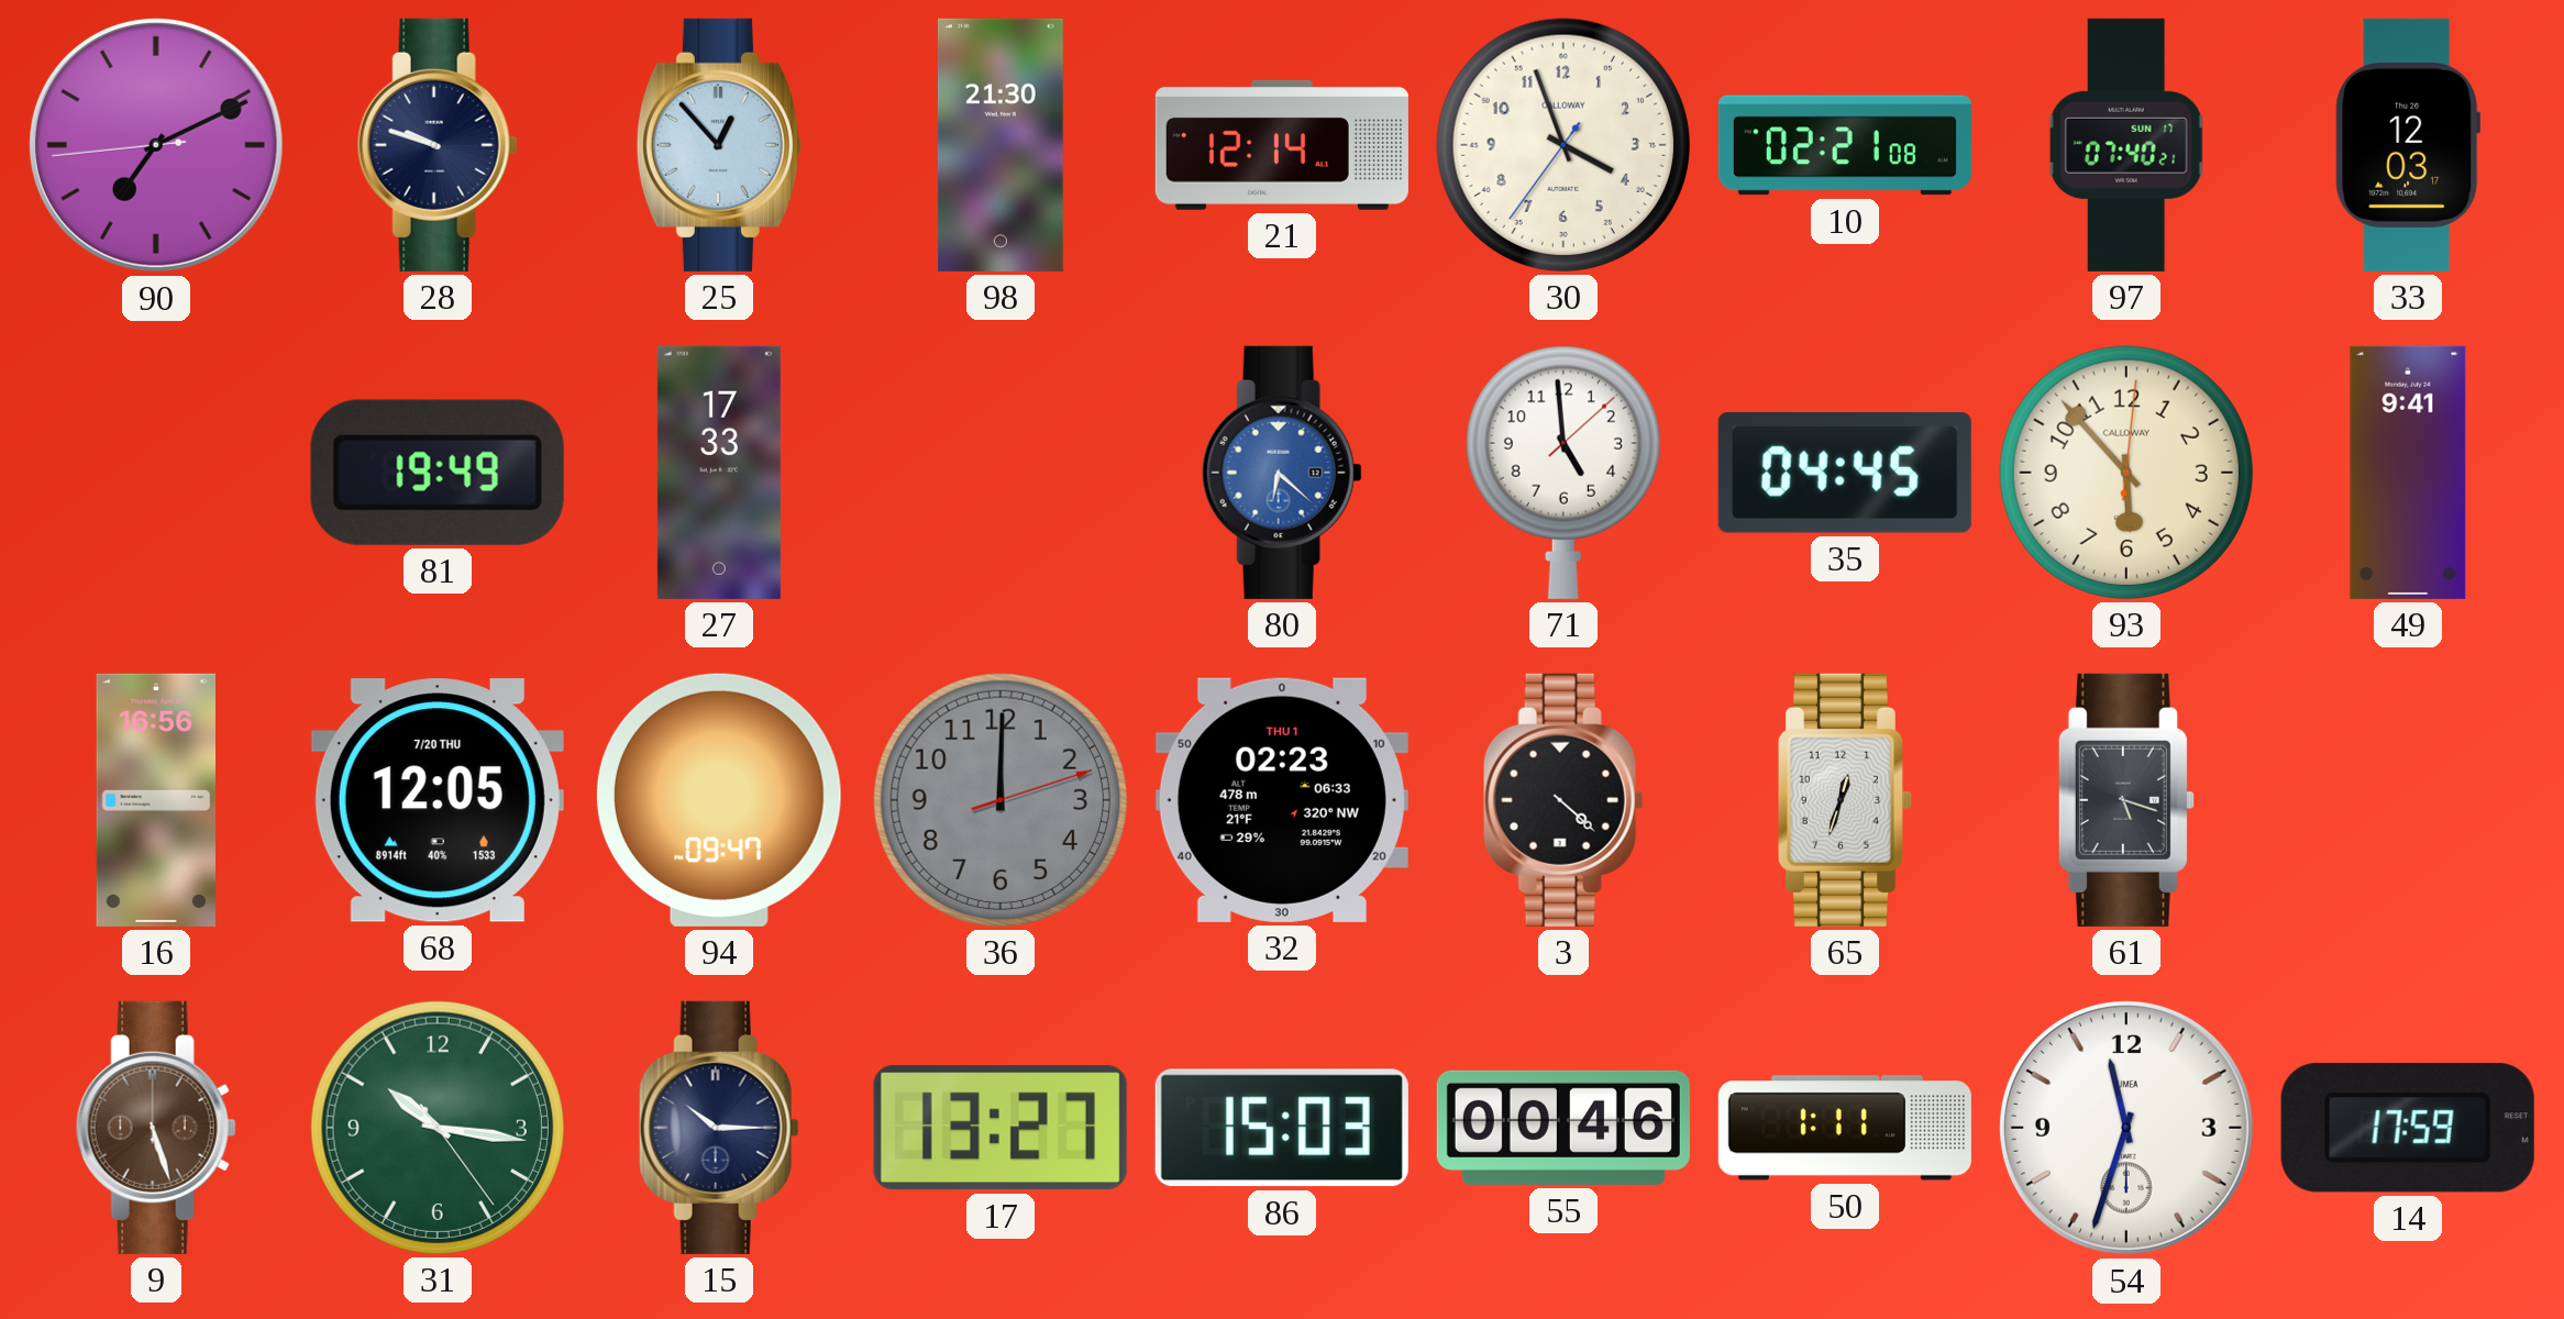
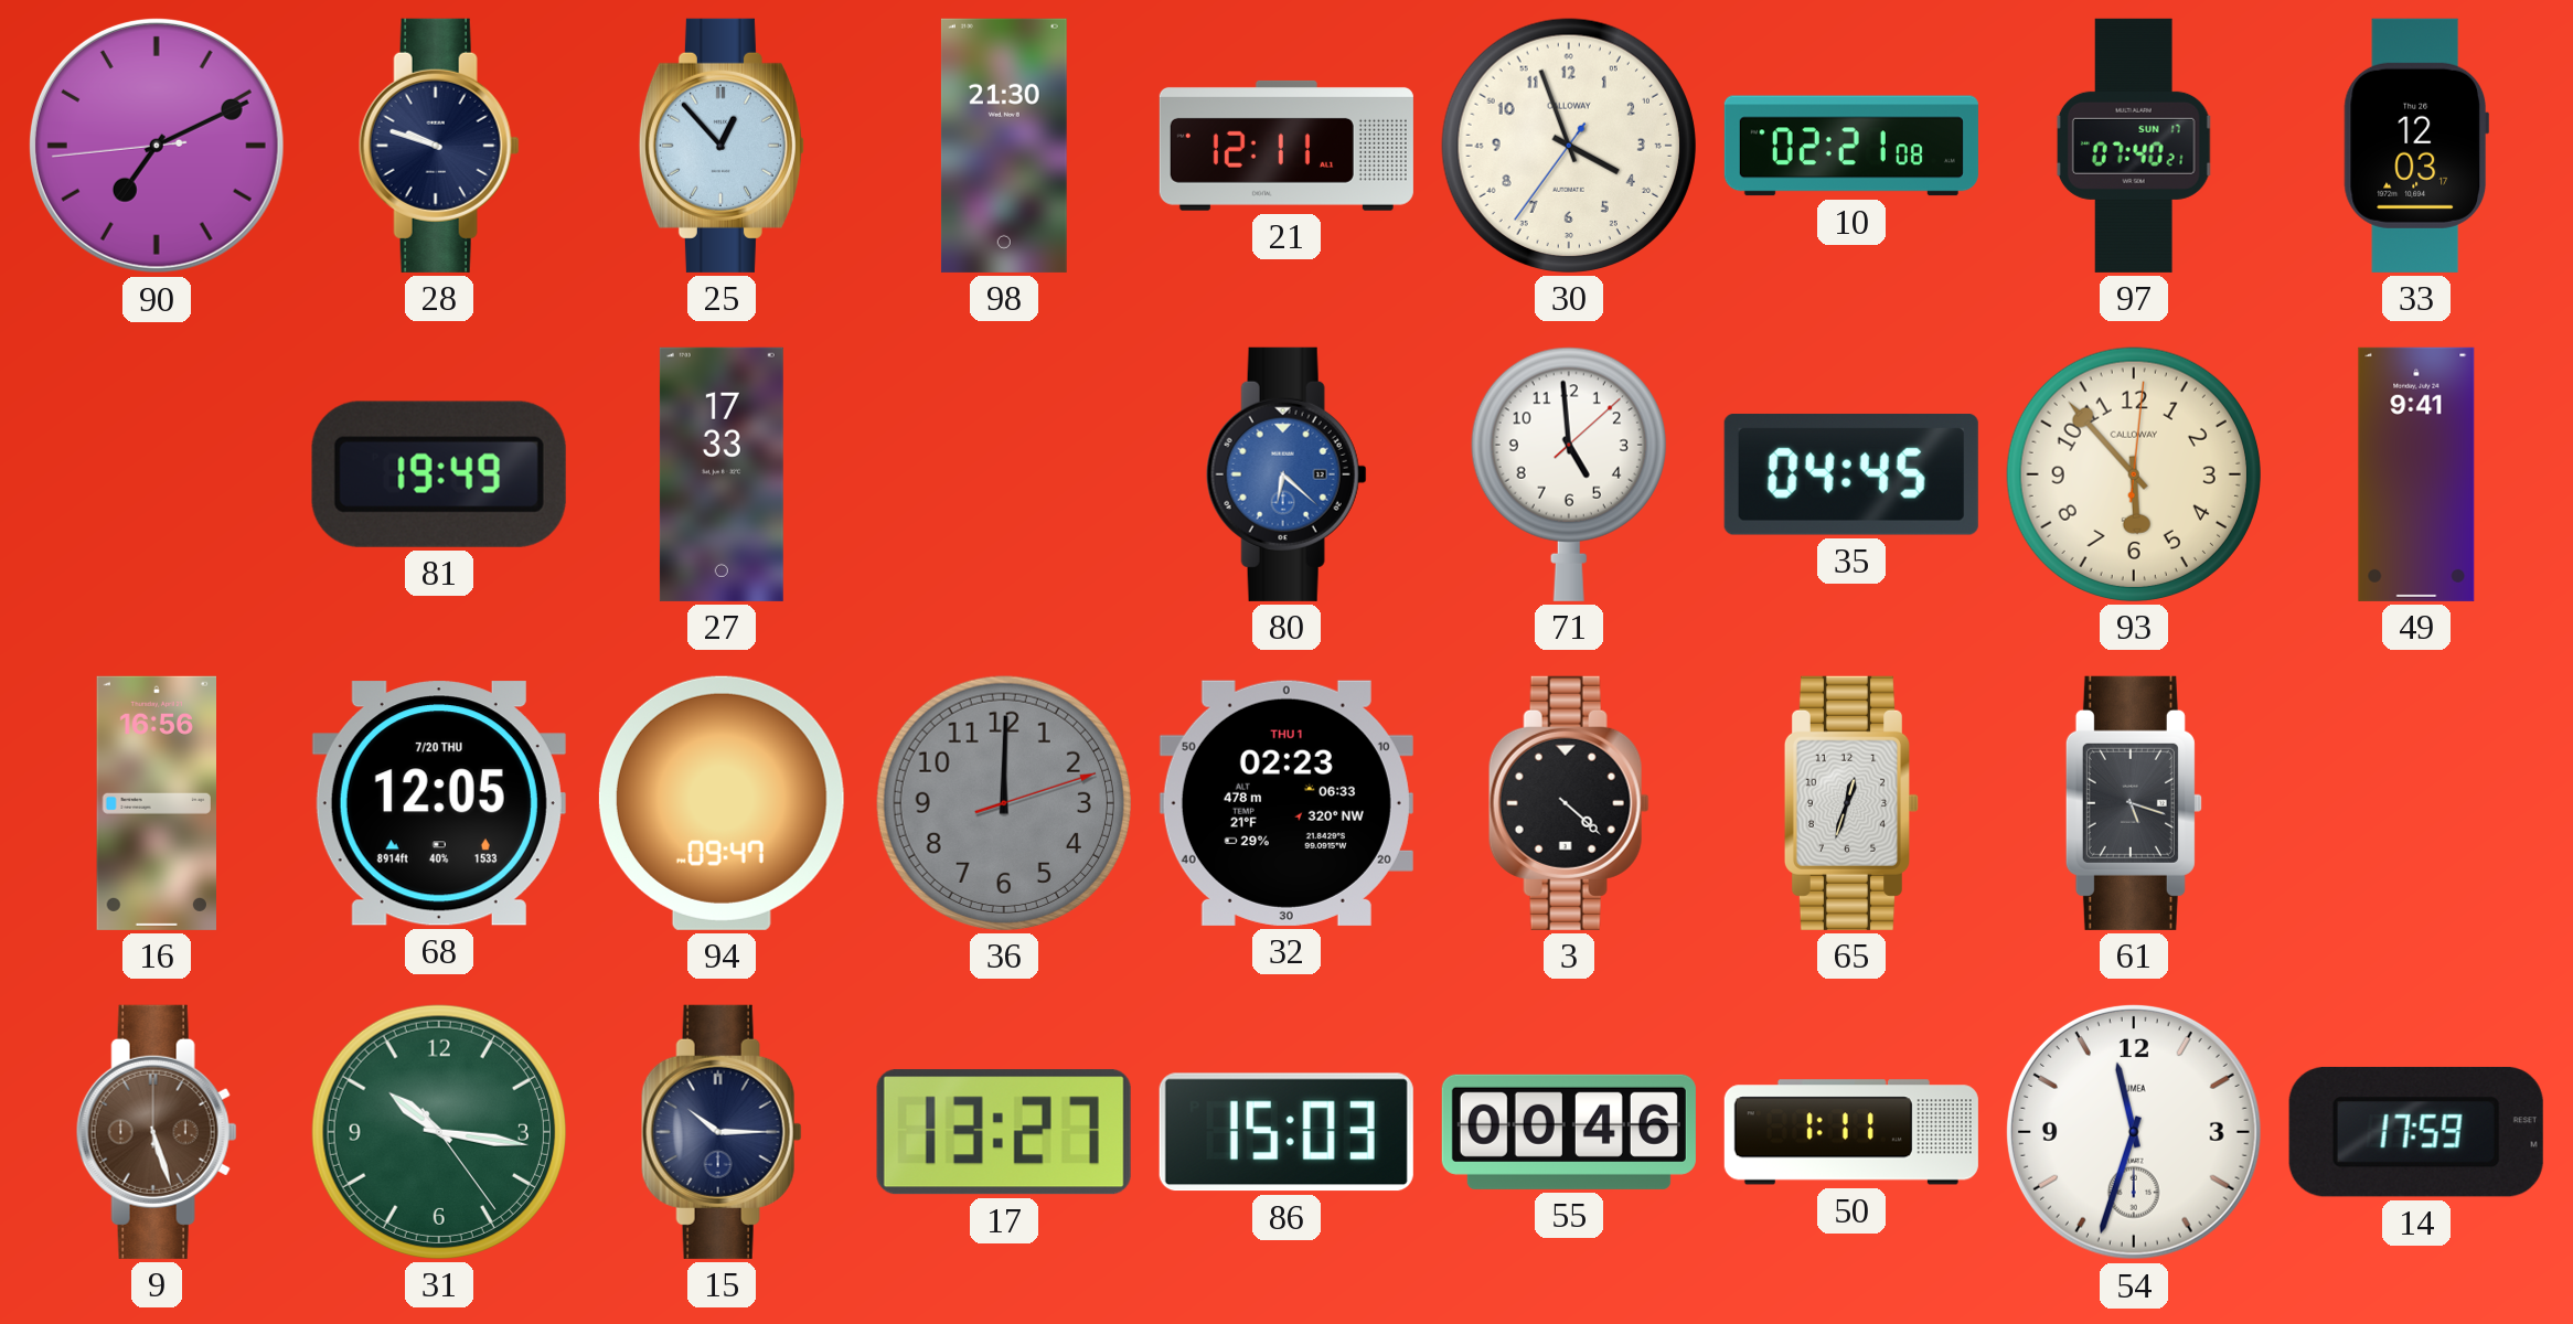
21: 12:14 -> 12:11 (1286, 146)
